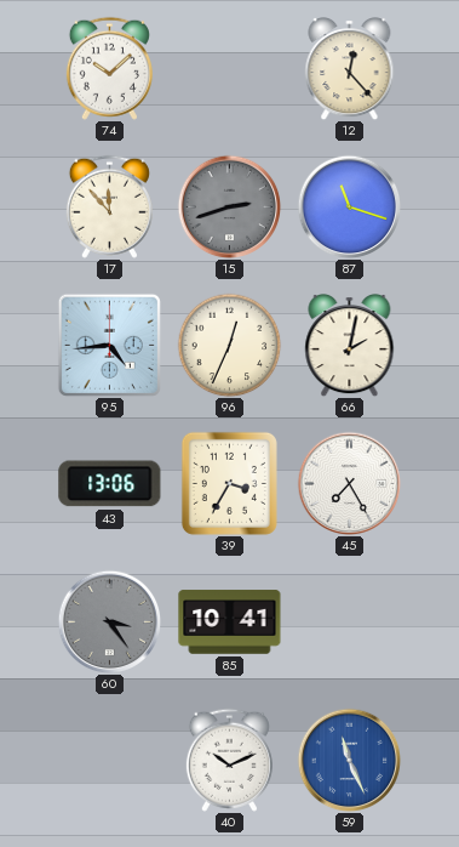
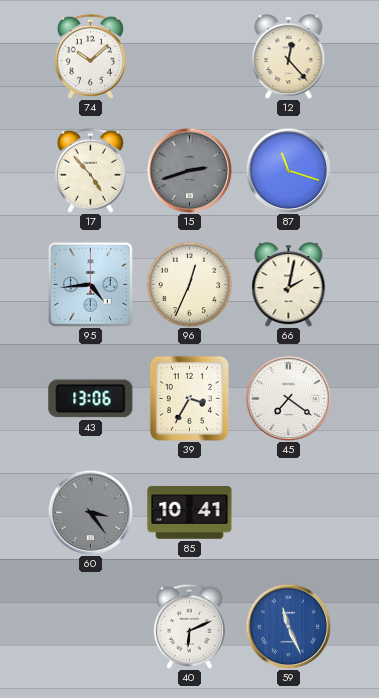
17: 11:53 -> 4:53 (90, 170)
45: 7:25 -> 7:21 (288, 398)
40: 10:11 -> 6:11 (189, 626)
